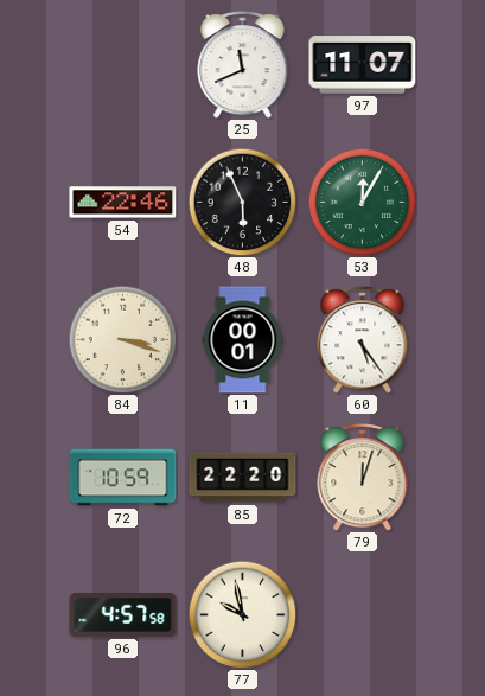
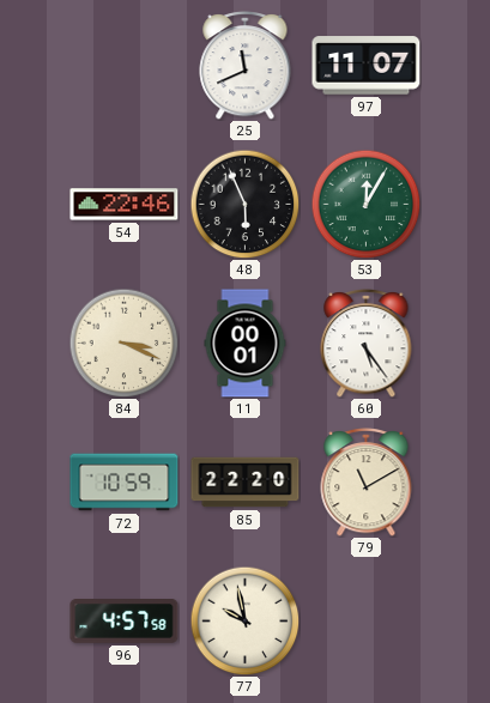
84: 3:18 -> 3:19 (123, 343)
79: 12:03 -> 11:10 (367, 481)
